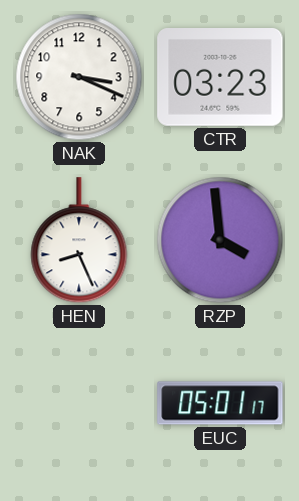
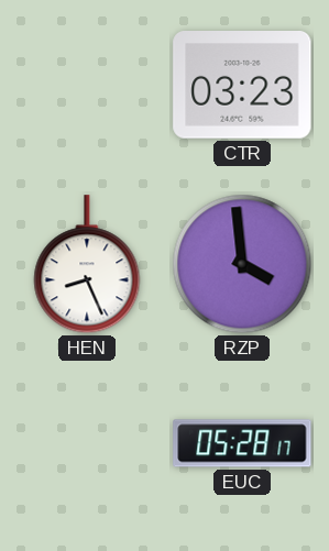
NAK: 3:19 -> none (79, 77)
EUC: 05:01 -> 05:28 (242, 443)
